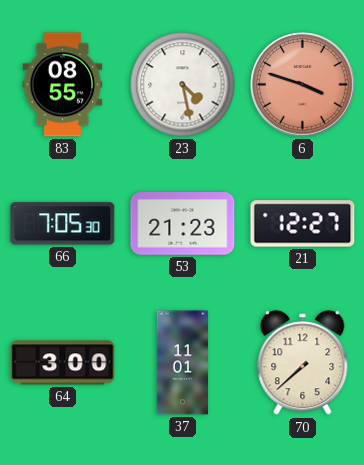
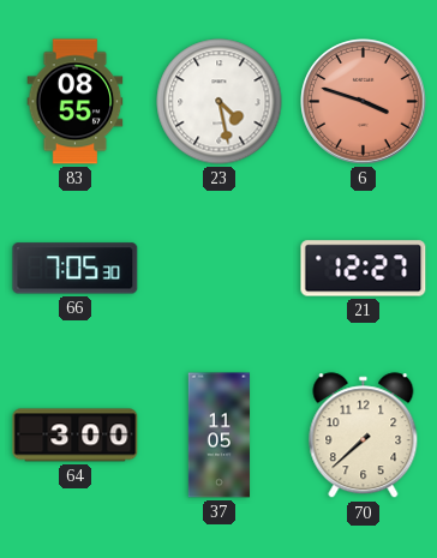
53: 21:23 -> none (183, 224)
37: 11:01 -> 11:05 (218, 436)
